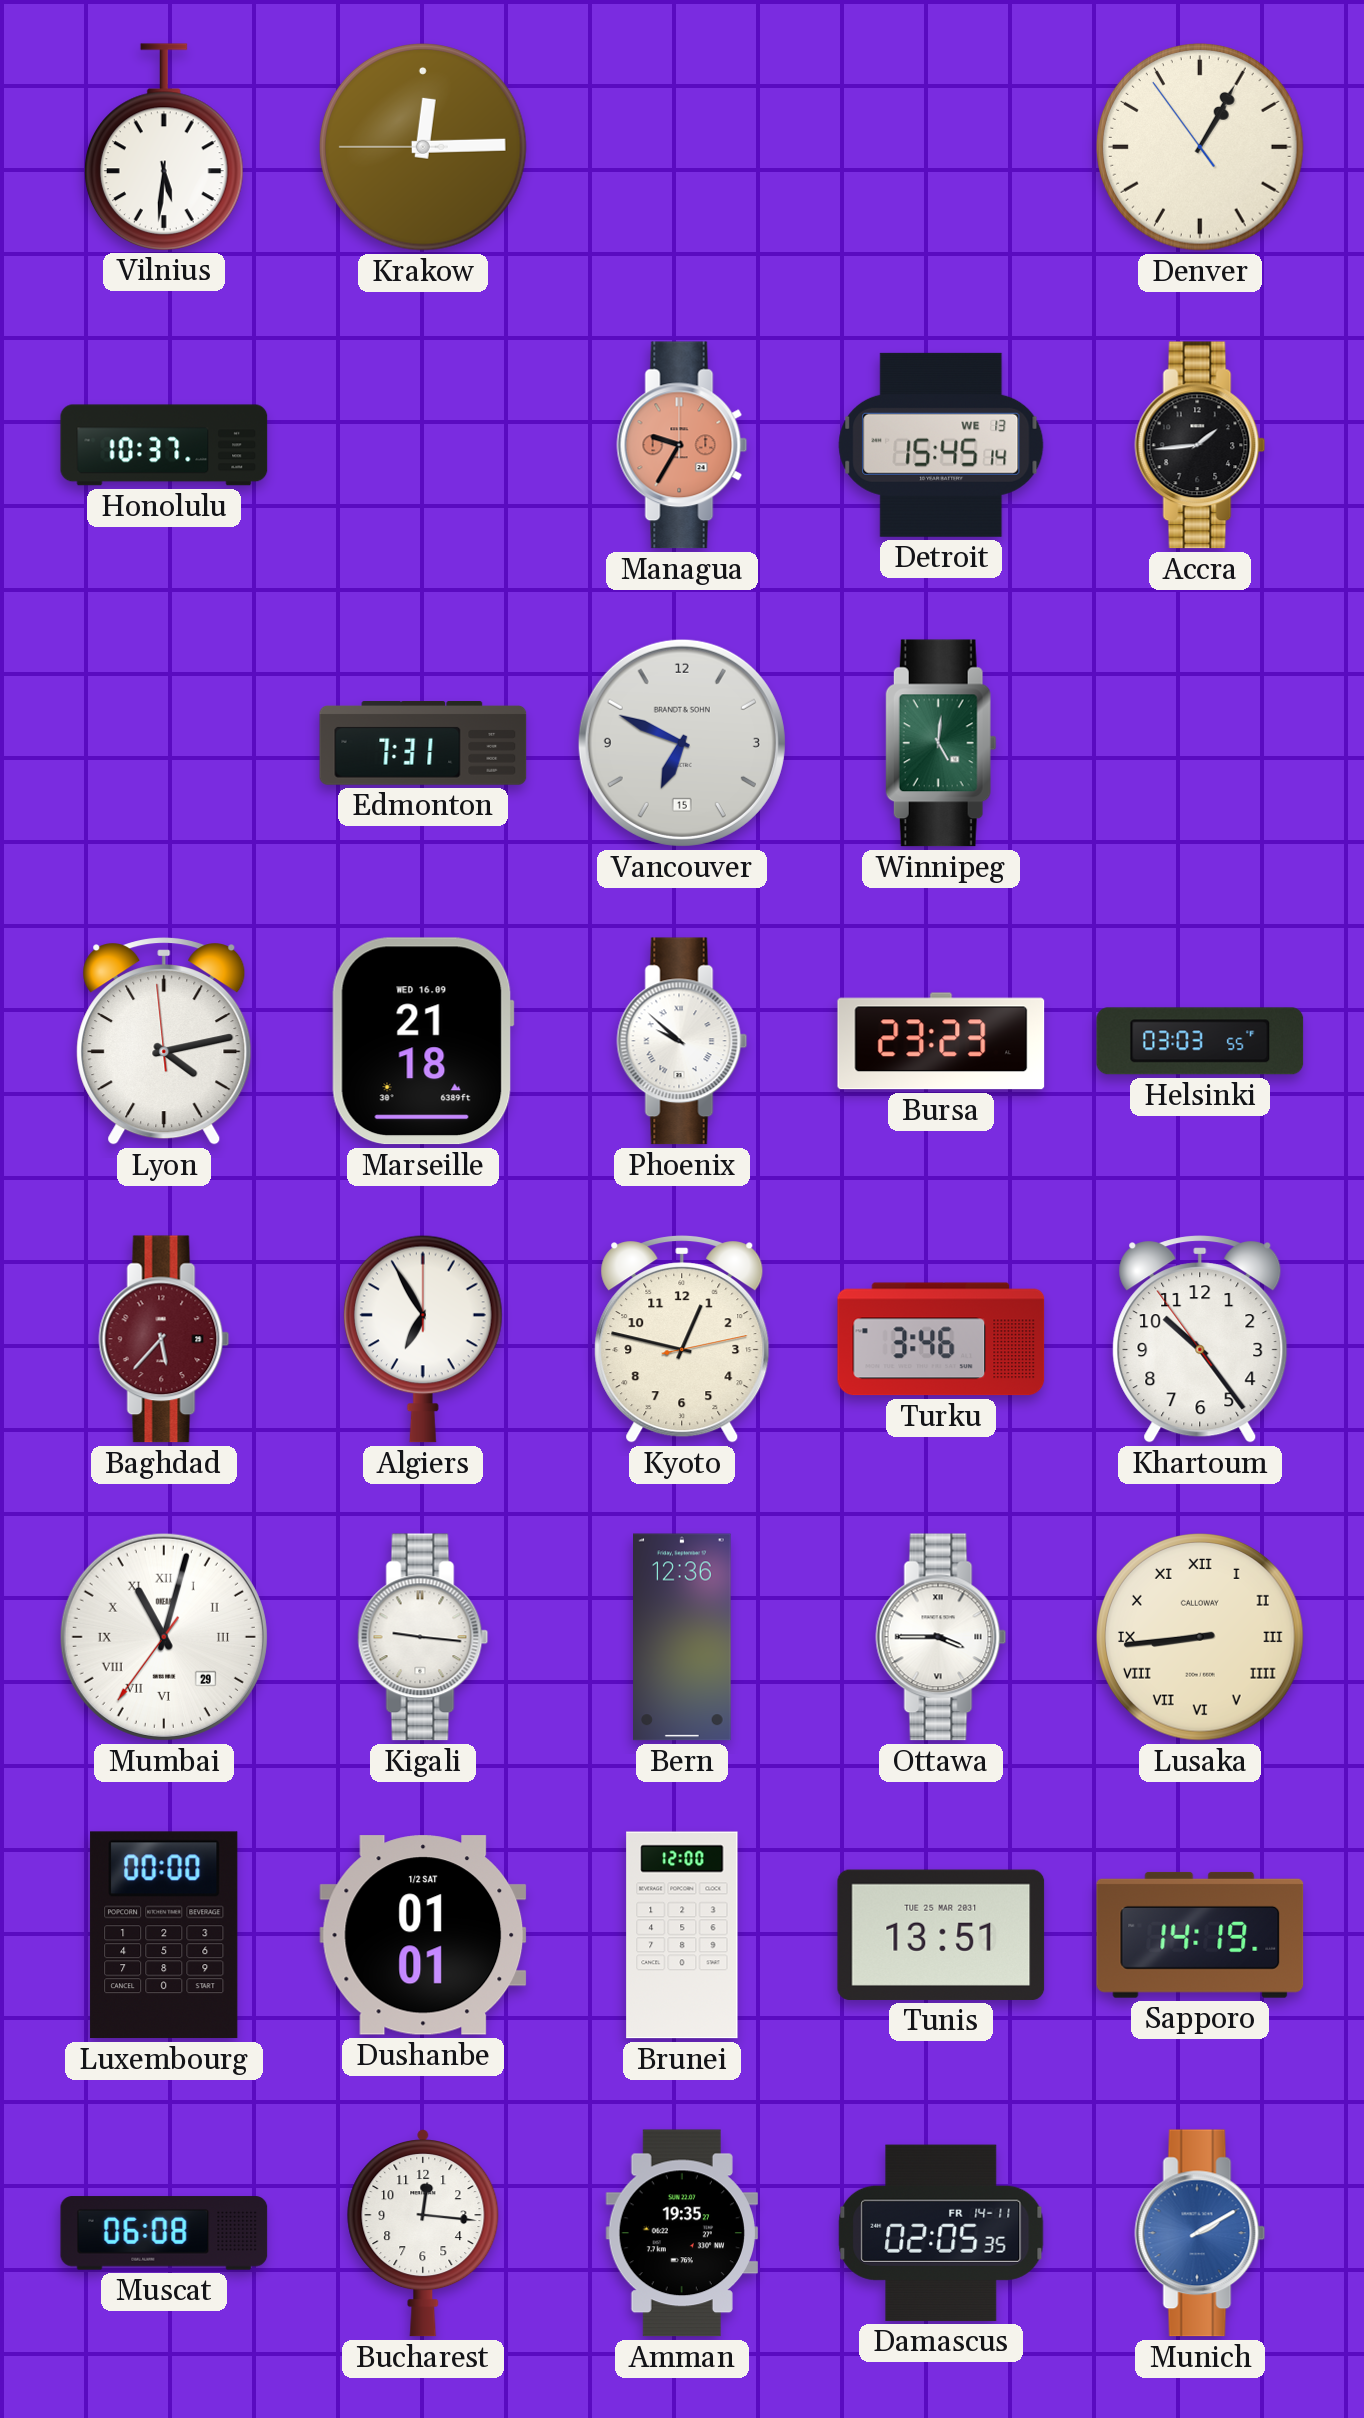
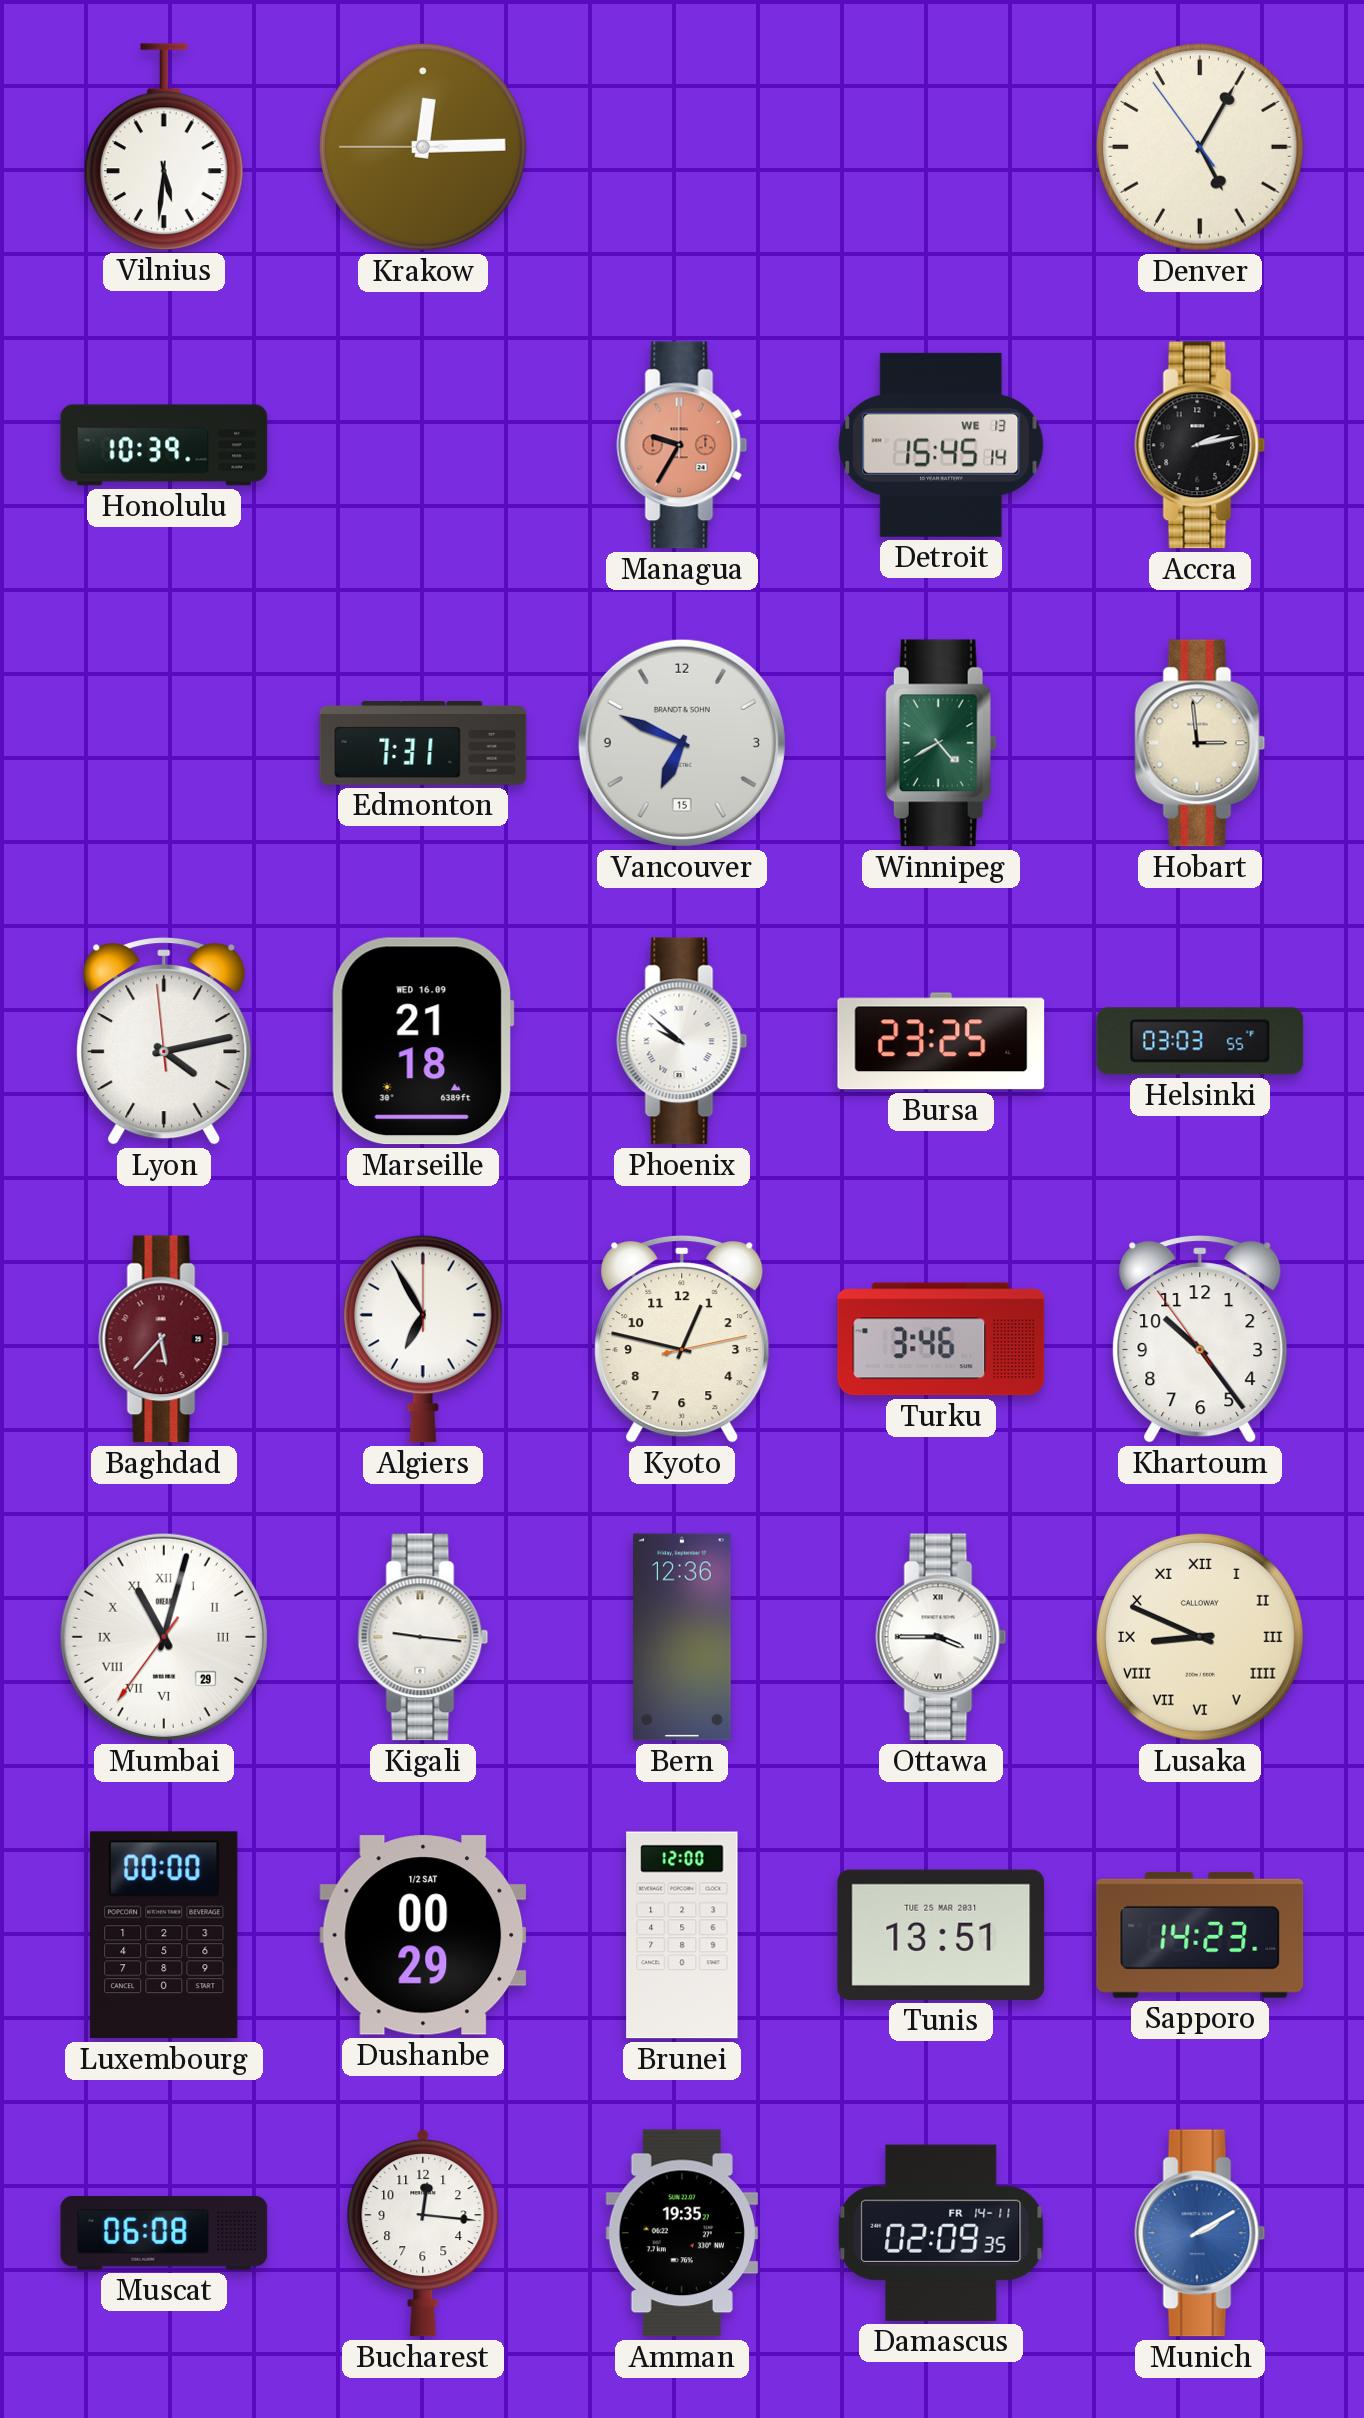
Denver: 1:04 -> 5:04 (1201, 148)
Honolulu: 10:37 -> 10:39 (164, 445)
Accra: 1:44 -> 2:13 (1200, 445)
Winnipeg: 5:01 -> 4:40 (941, 743)
Hobart: none -> 2:59 (1200, 743)
Bursa: 23:23 -> 23:25 (941, 1041)
Lusaka: 8:44 -> 8:49 (1201, 1638)
Dushanbe: 01:01 -> 00:29 (423, 1935)
Sapporo: 14:19 -> 14:23 (1200, 1935)
Damascus: 02:05 -> 02:09 (941, 2233)
